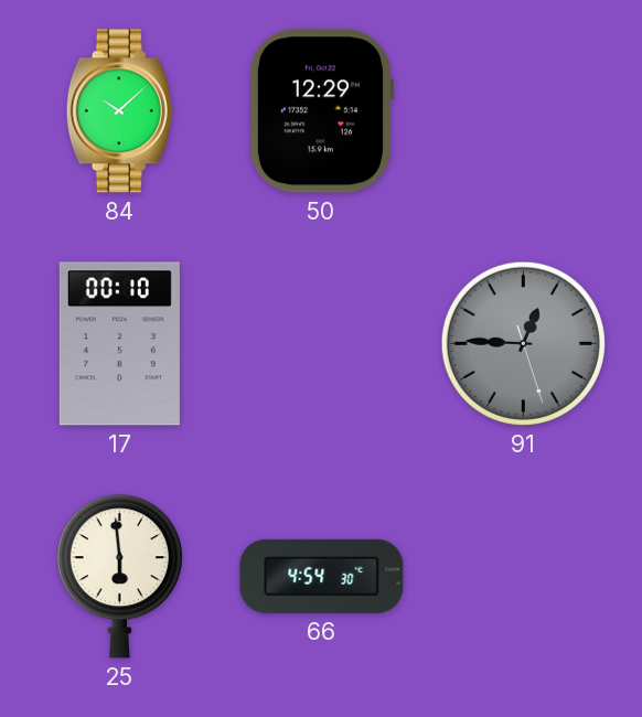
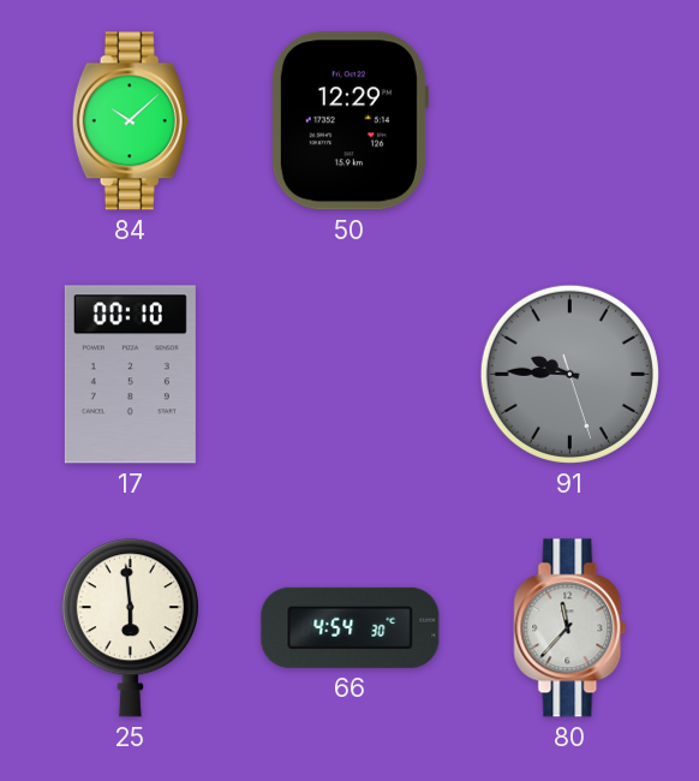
91: 12:45 -> 9:45 (569, 374)
80: none -> 11:37 (570, 628)
